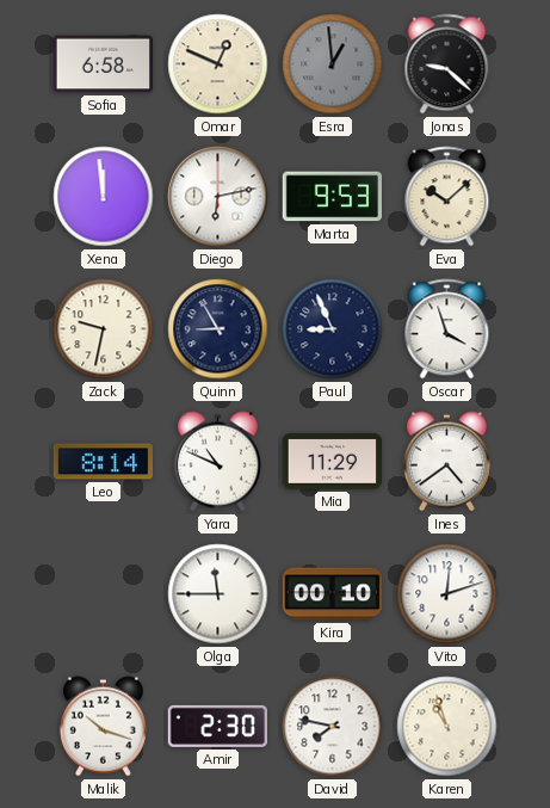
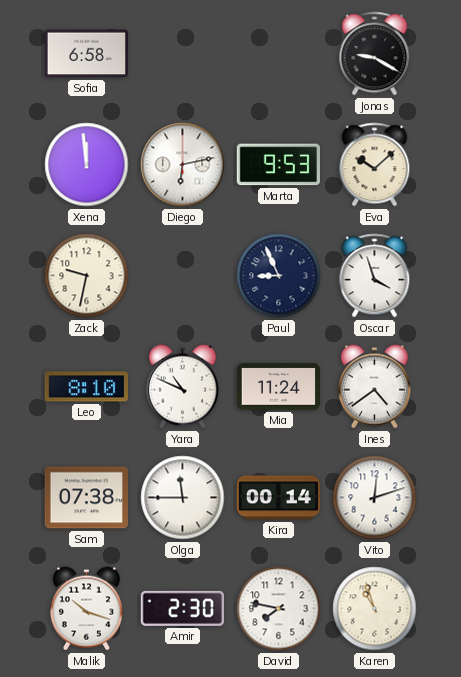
Omar: 12:49 -> none (218, 64)
Esra: 12:59 -> none (333, 64)
Jonas: 9:22 -> 9:20 (375, 54)
Quinn: 8:55 -> none (218, 329)
Leo: 8:14 -> 8:10 (86, 387)
Mia: 11:29 -> 11:24 (279, 387)
Sam: none -> 07:38 (86, 498)
Kira: 00:10 -> 00:14 (279, 498)
